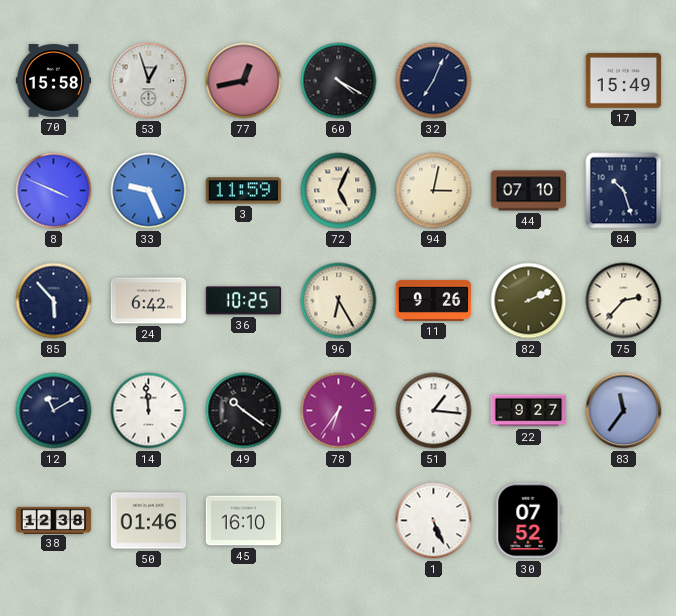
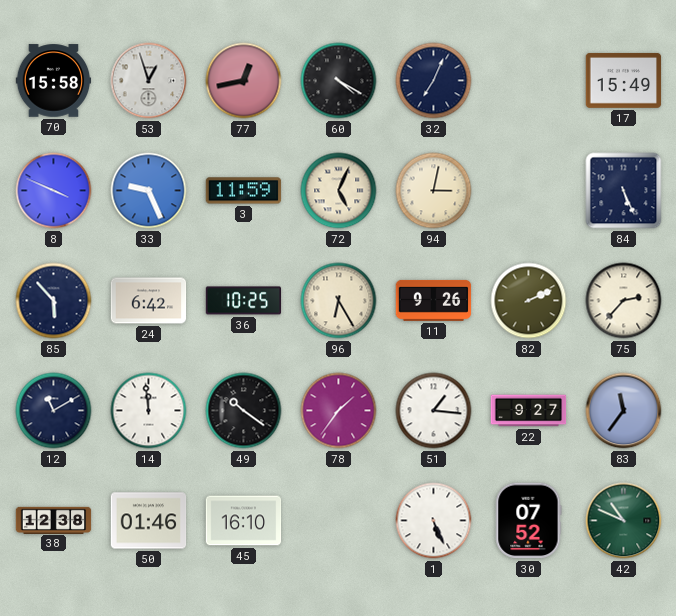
44: 07:10 -> none (529, 191)
84: 10:27 -> 5:26 (624, 191)
78: 6:36 -> 1:36 (339, 411)
42: none -> 10:49 (624, 521)
